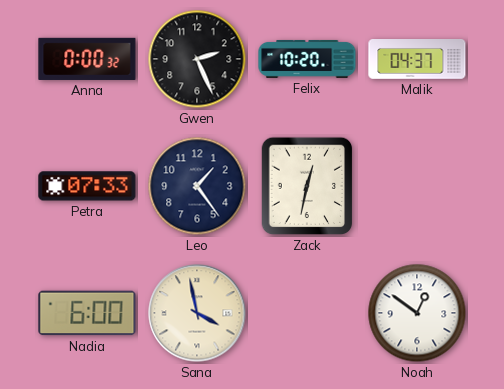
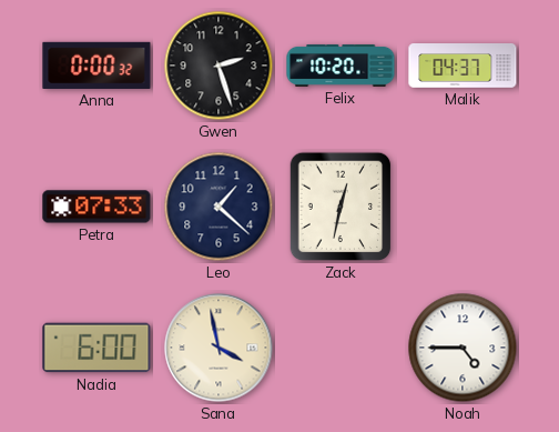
Gwen: 2:26 -> 2:27 (218, 66)
Leo: 1:24 -> 1:22 (218, 207)
Noah: 12:51 -> 4:45 (463, 348)
